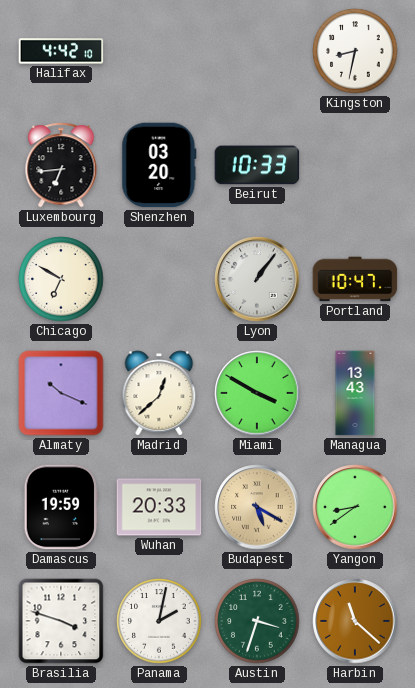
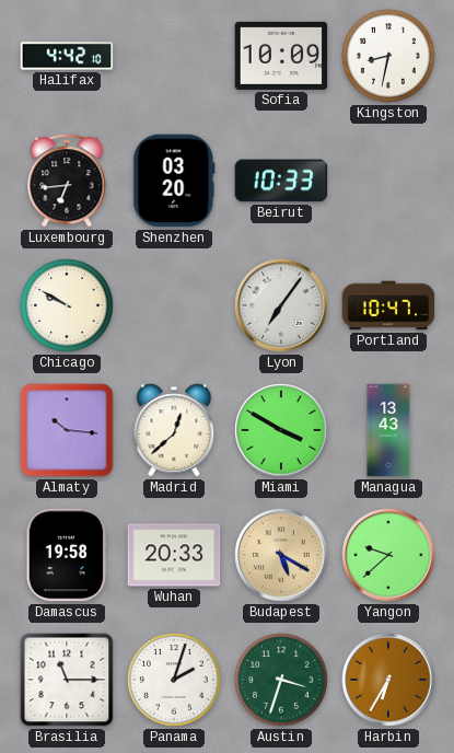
Sofia: none -> 10:09 (281, 56)
Chicago: 6:50 -> 9:50 (67, 305)
Lyon: 1:06 -> 7:06 (281, 305)
Almaty: 10:19 -> 10:16 (67, 430)
Damascus: 19:59 -> 19:58 (67, 555)
Yangon: 8:39 -> 9:38 (388, 555)
Brasilia: 3:48 -> 11:15 (67, 680)
Panama: 2:02 -> 2:03 (174, 680)
Harbin: 11:22 -> 6:35 (388, 680)
